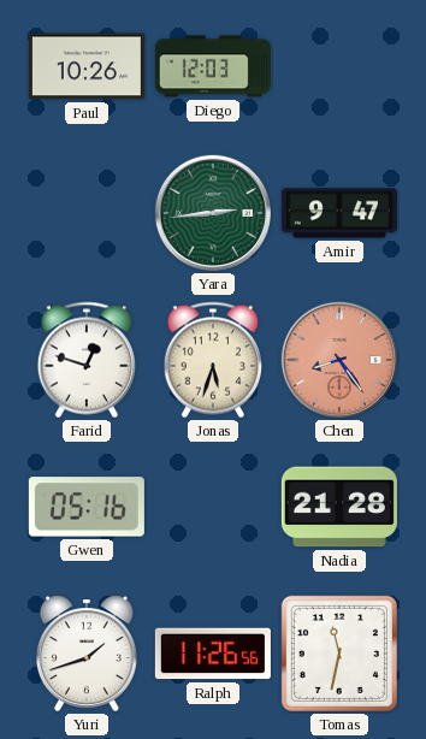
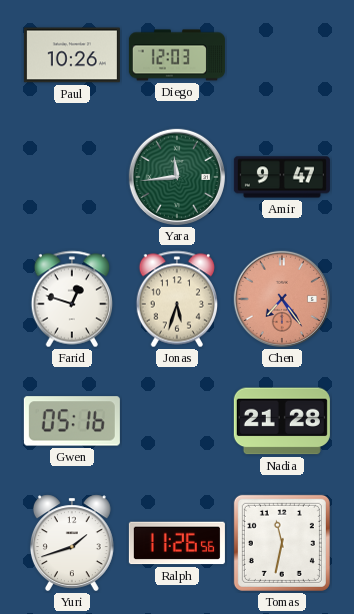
Yara: 2:44 -> 11:44 (177, 177)
Chen: 8:24 -> 7:24 (282, 299)
